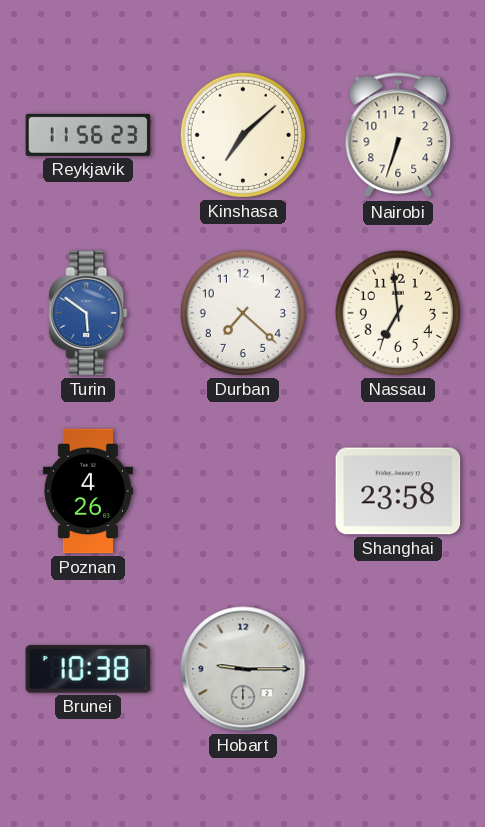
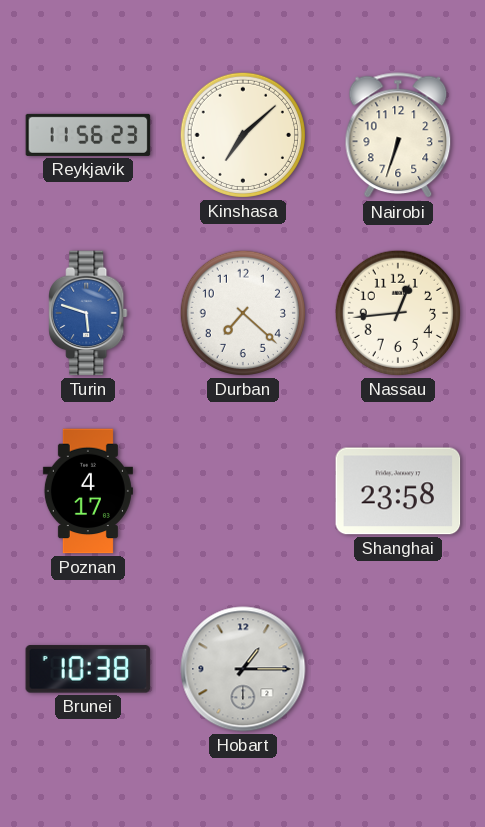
Turin: 5:51 -> 5:48 (88, 313)
Nassau: 6:59 -> 12:44 (398, 313)
Poznan: 4:26 -> 4:17 (88, 491)
Hobart: 9:15 -> 1:15 (243, 669)
